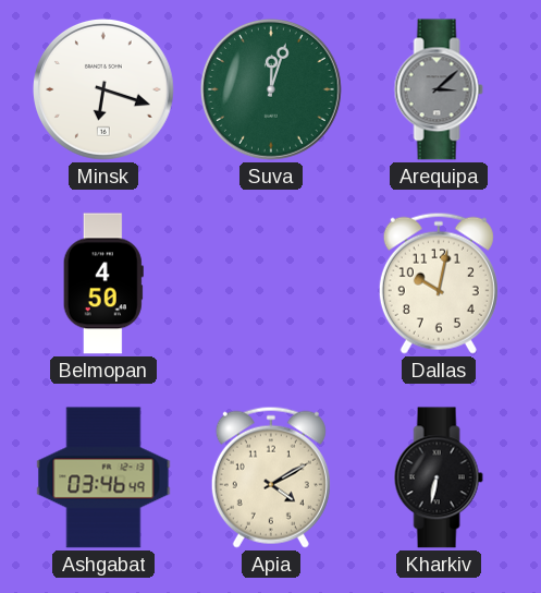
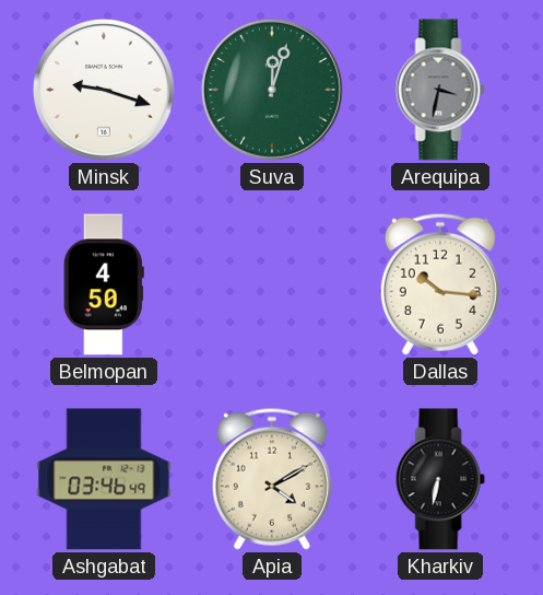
Minsk: 6:18 -> 9:18 (105, 91)
Arequipa: 3:08 -> 3:32 (440, 90)
Dallas: 10:02 -> 10:16 (440, 284)
